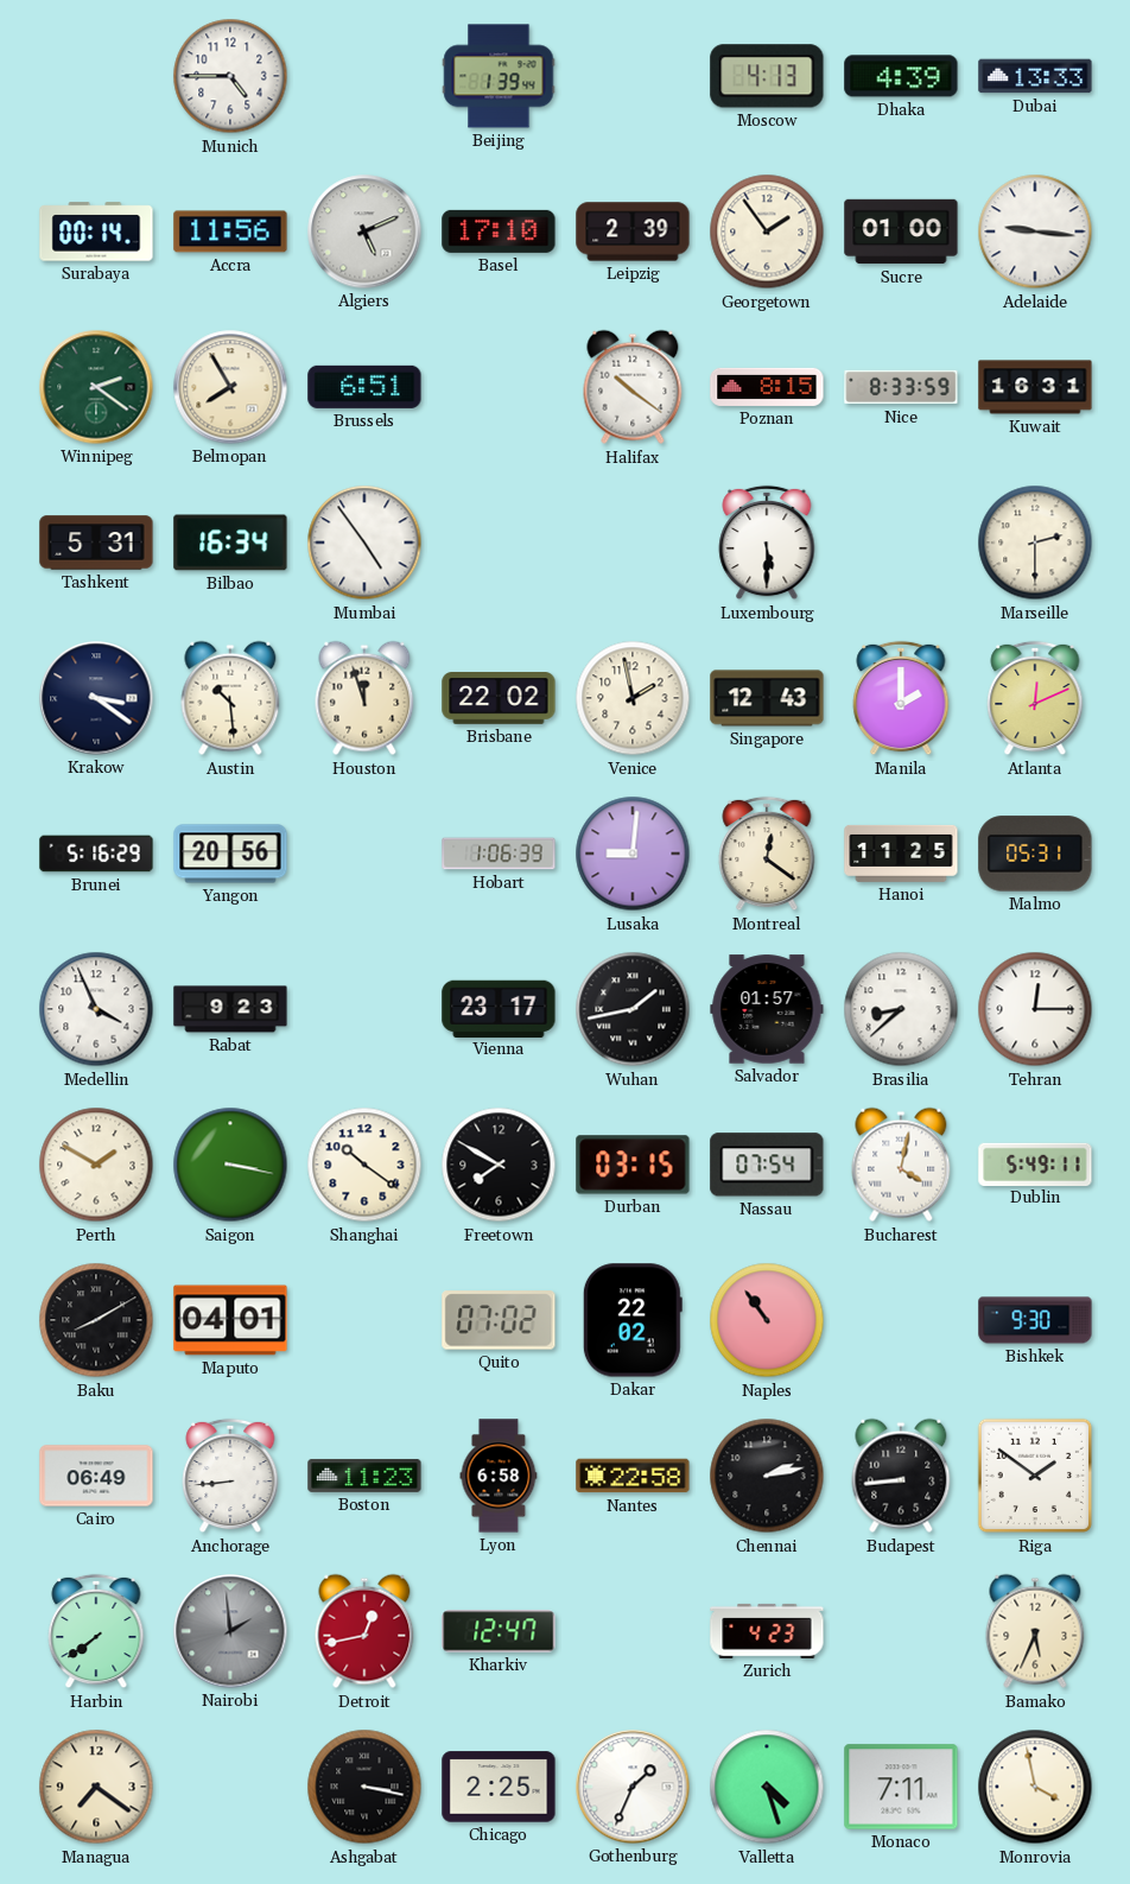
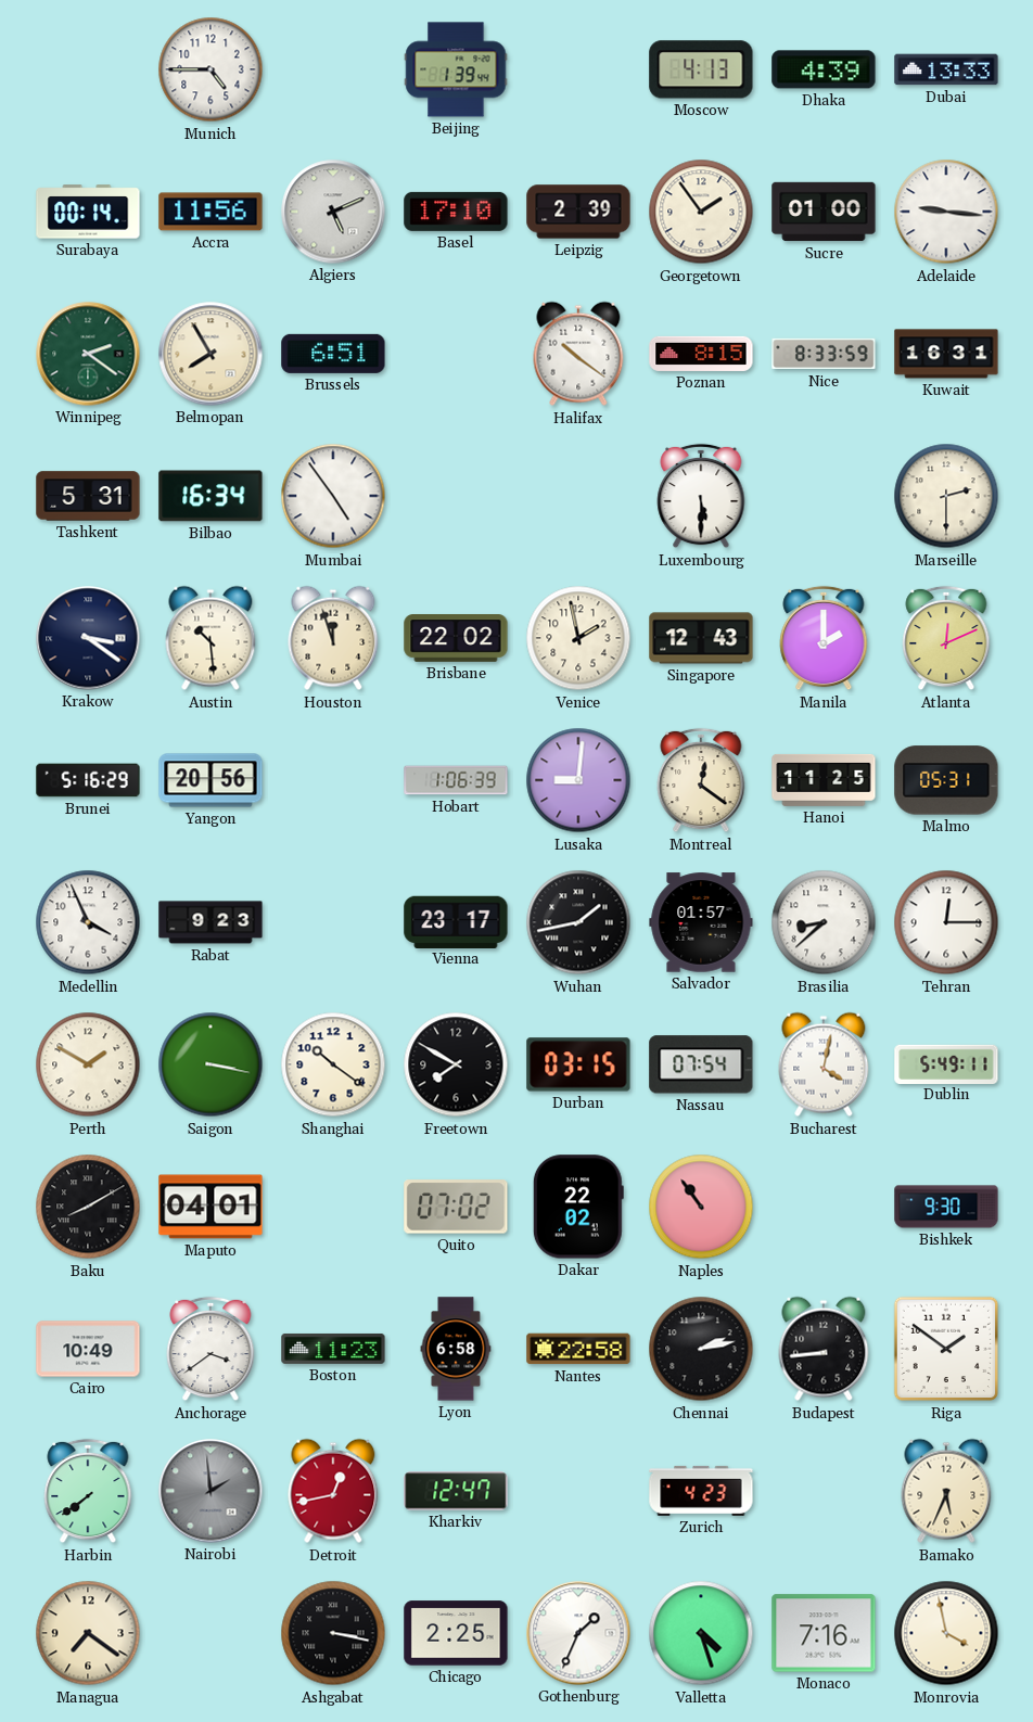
Cairo: 06:49 -> 10:49 (88, 1349)
Anchorage: 8:44 -> 3:39 (211, 1349)
Monaco: 7:11 -> 7:16 (824, 1633)
